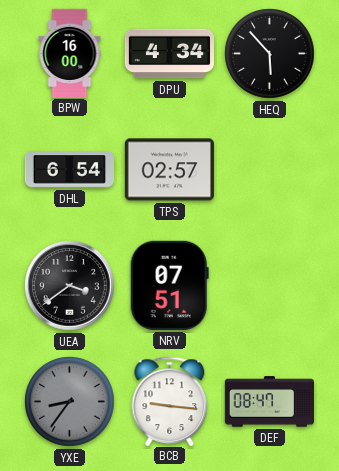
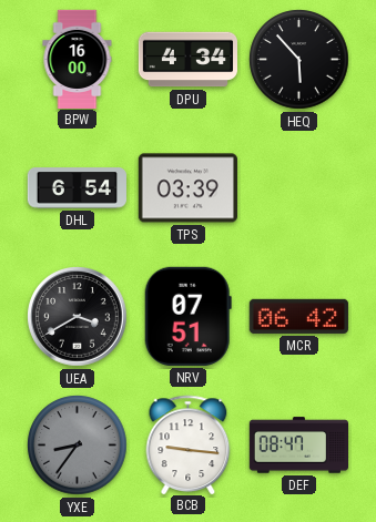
TPS: 02:57 -> 03:39 (187, 188)
UEA: 3:39 -> 3:40 (78, 317)
MCR: none -> 06:42 (298, 316)
